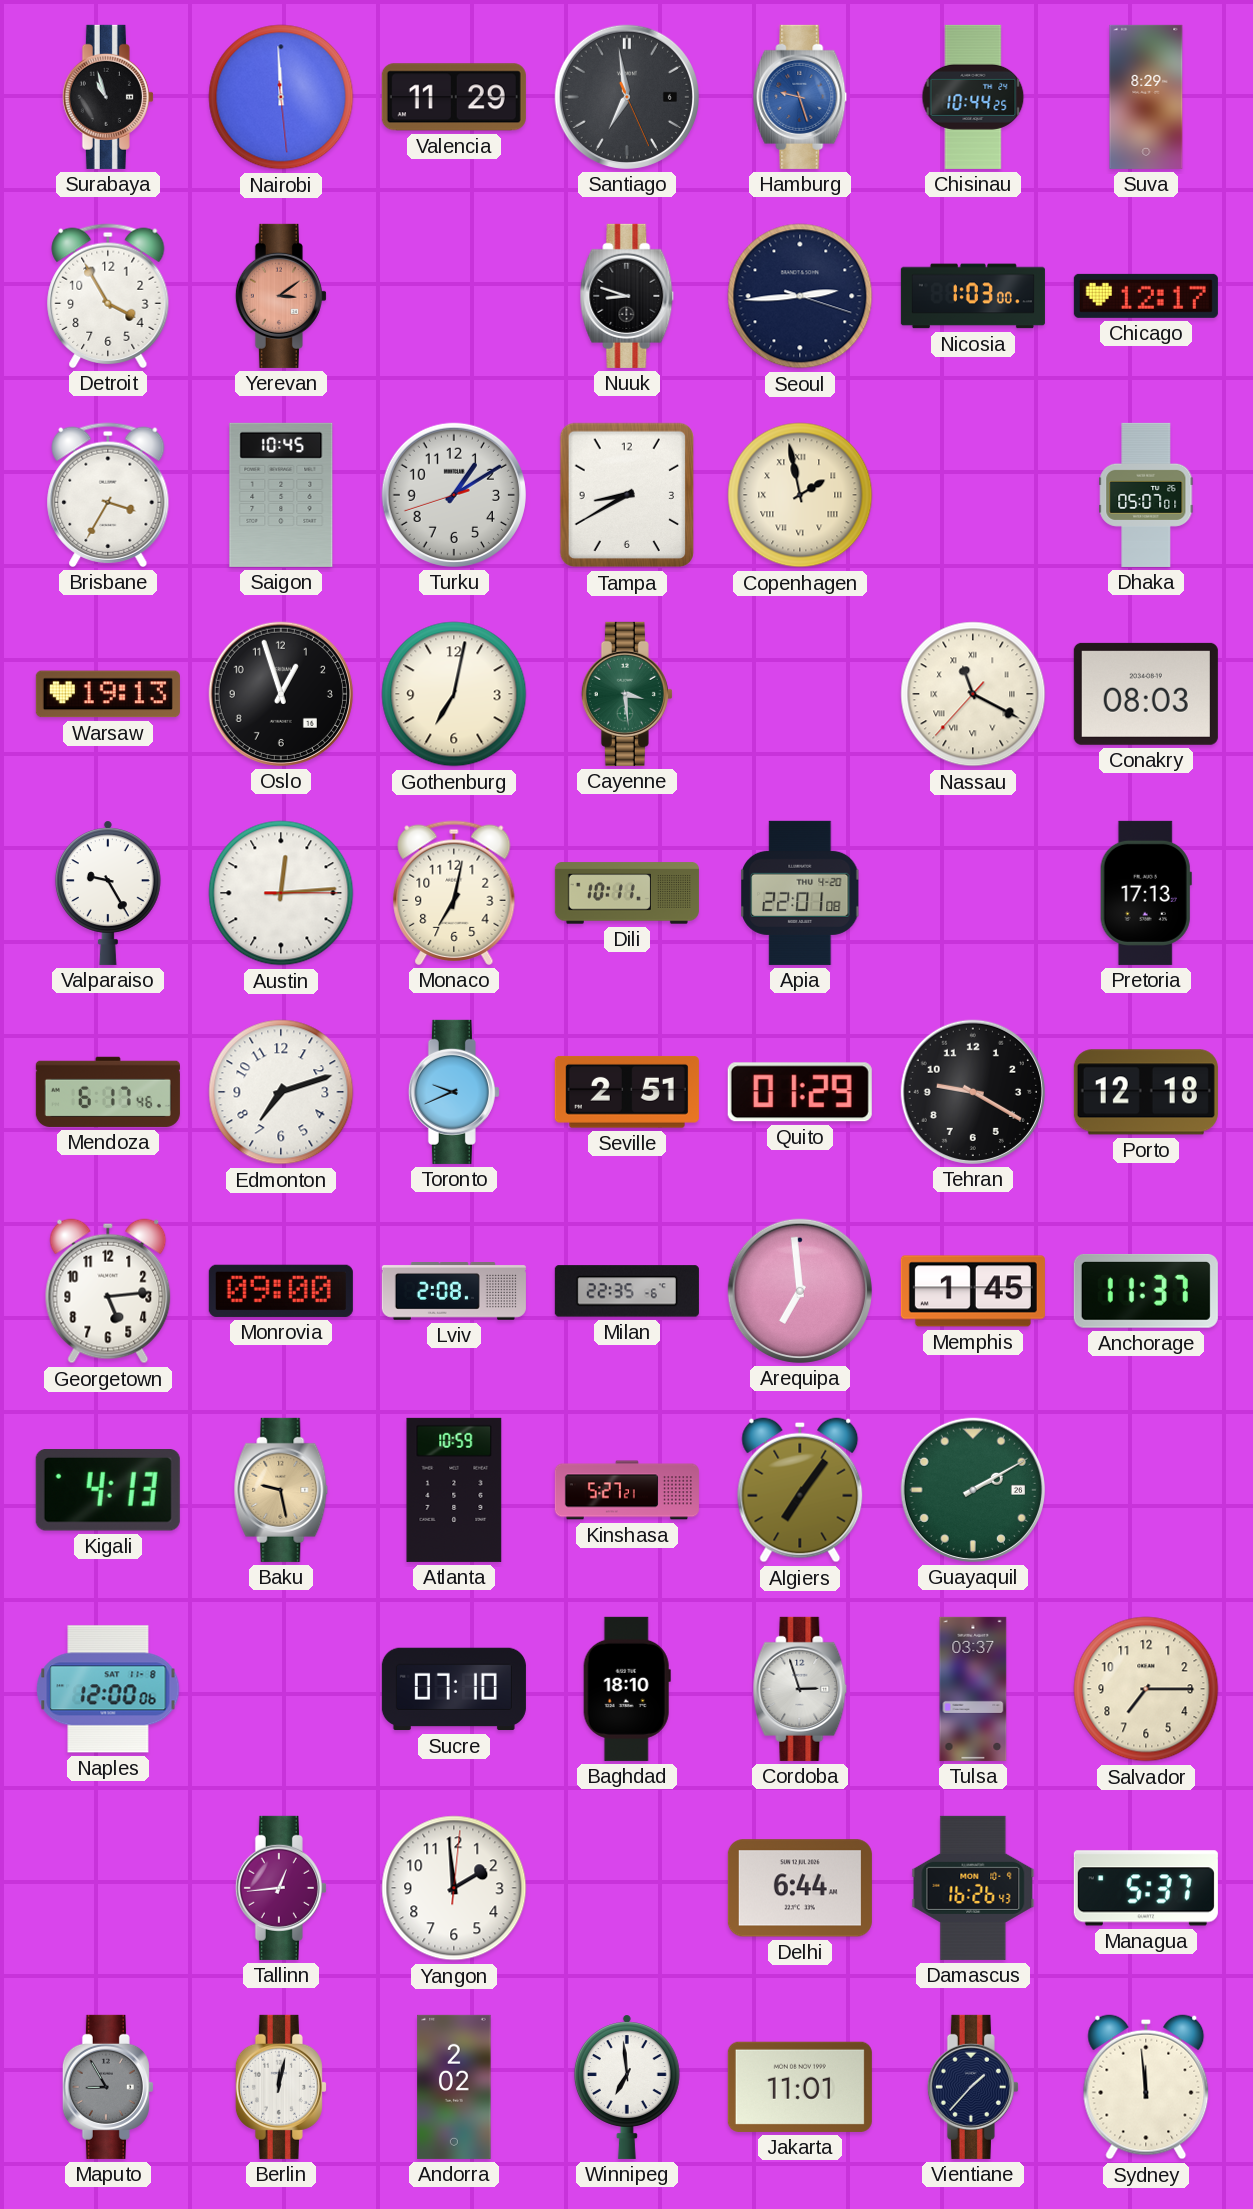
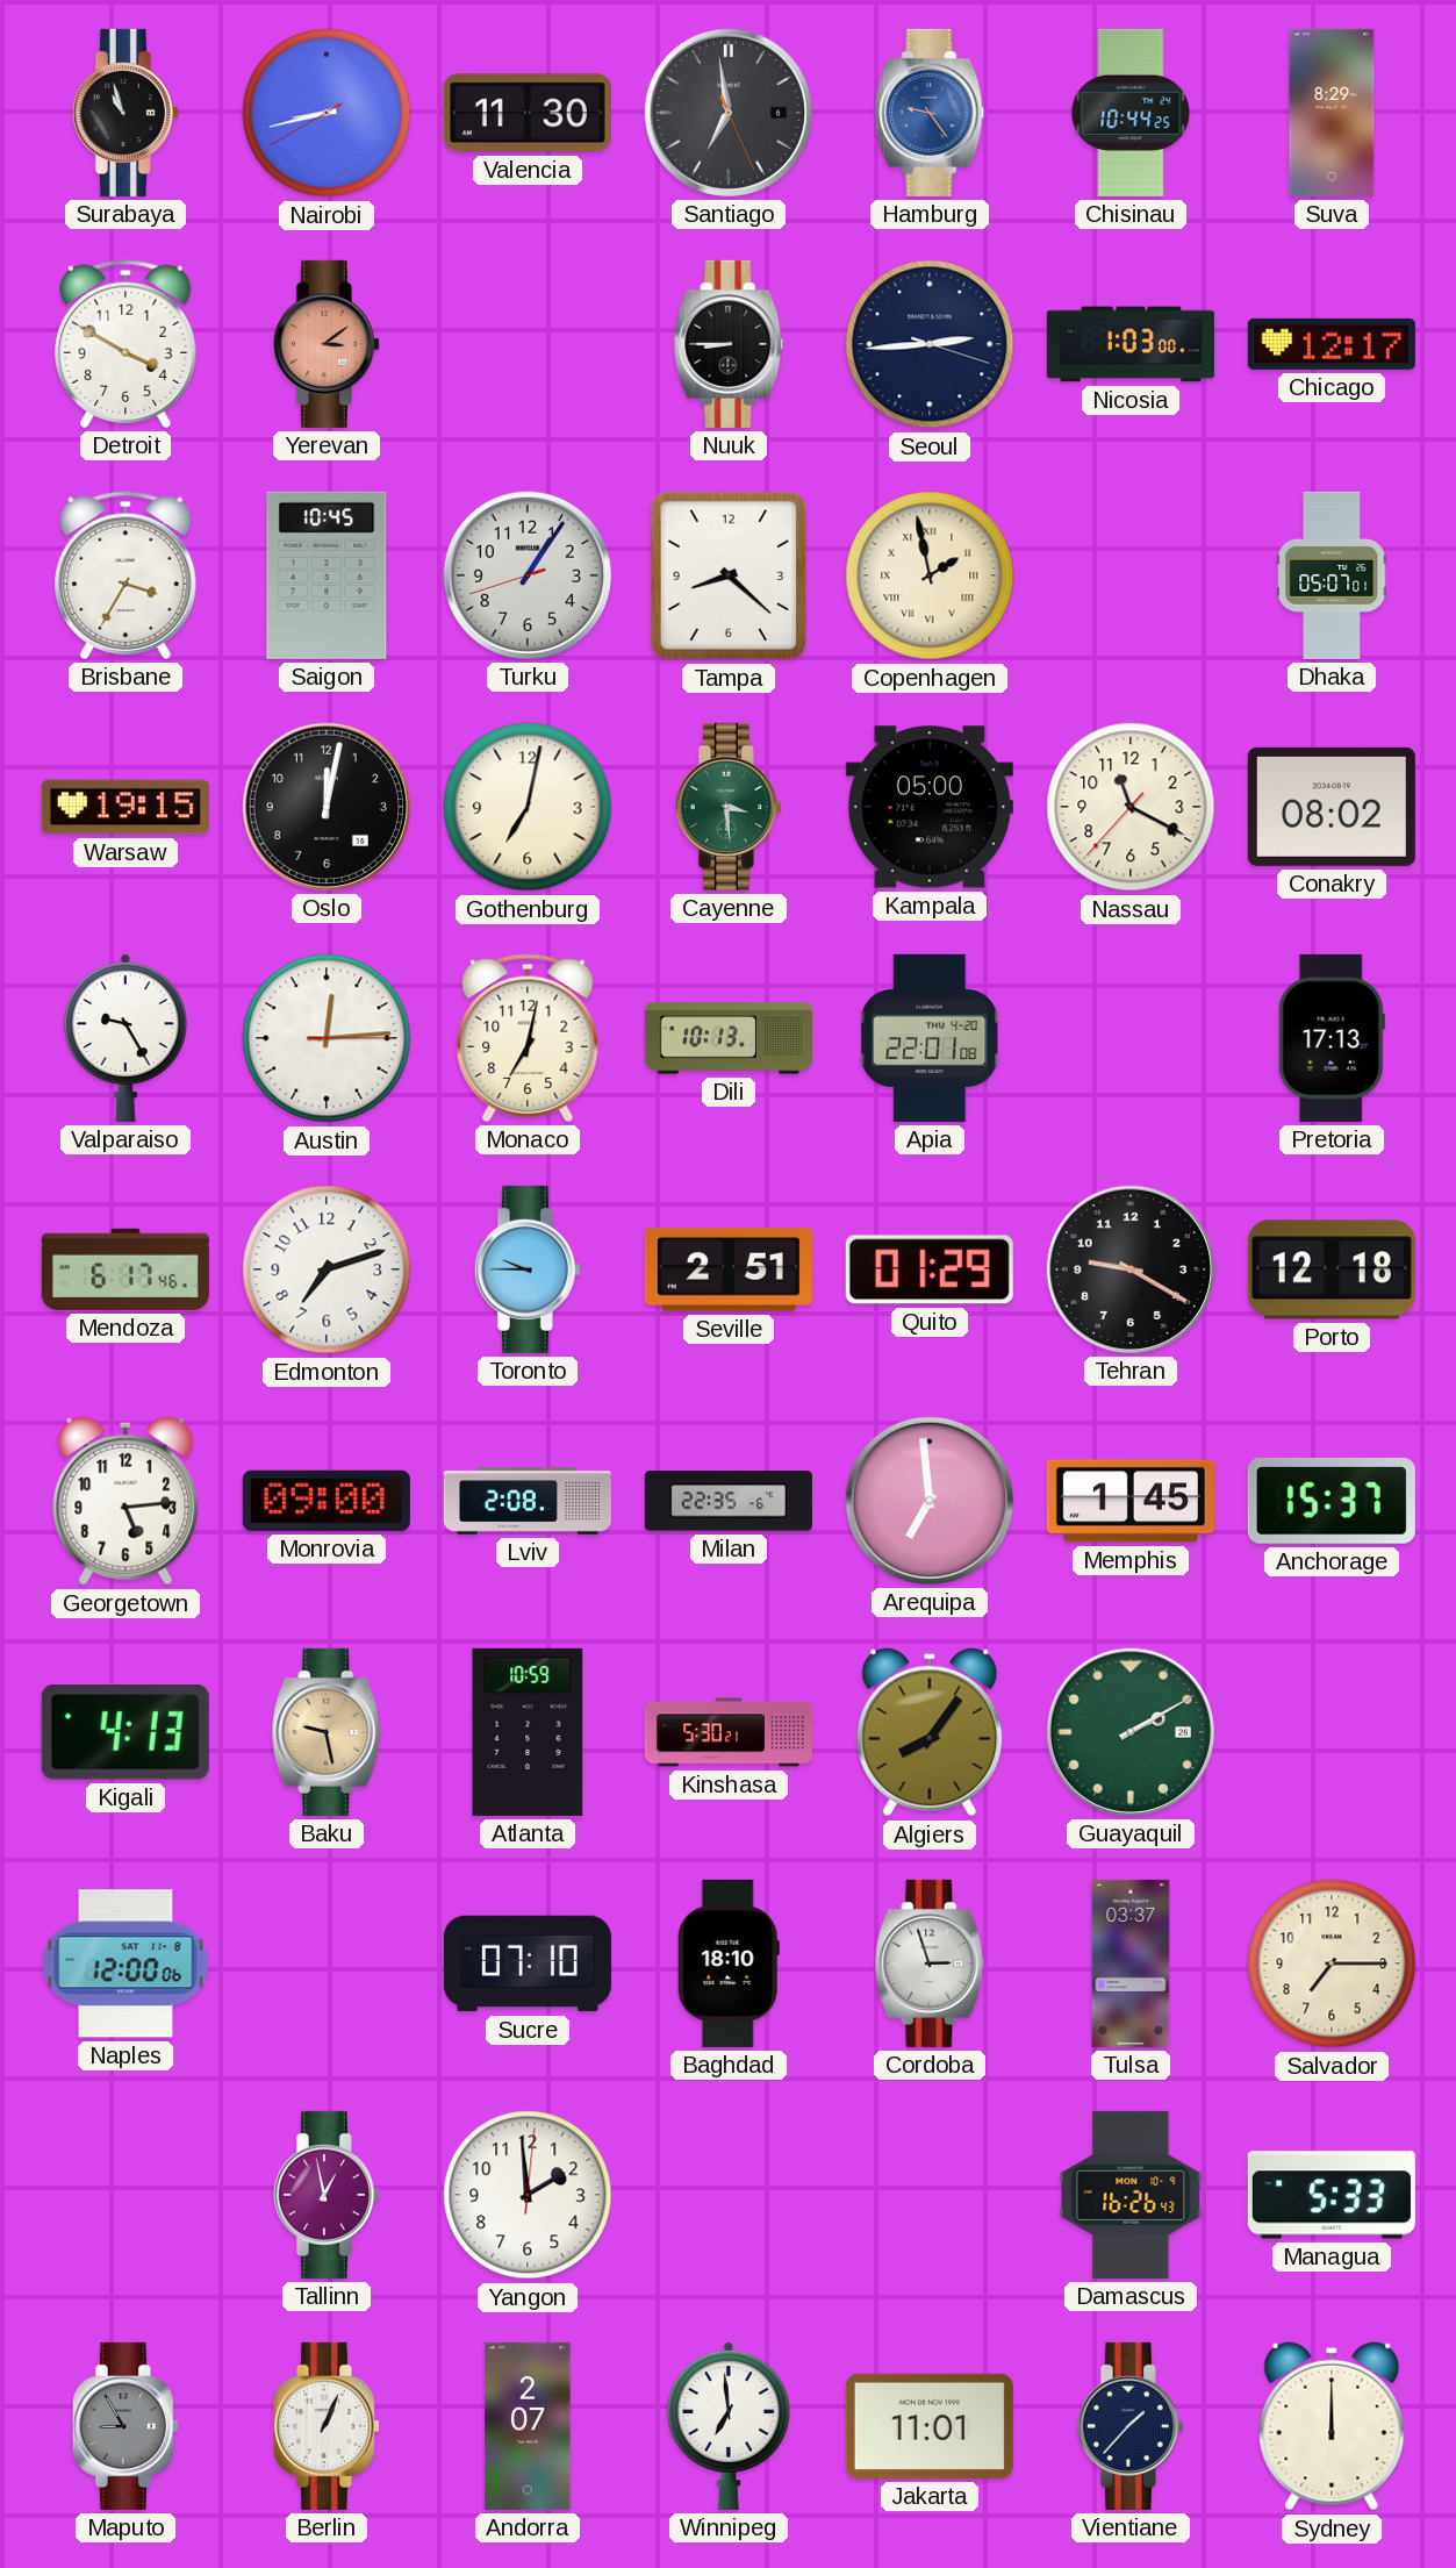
Nairobi: 11:59 -> 8:42 (327, 113)
Valencia: 11:29 -> 11:30 (528, 113)
Hamburg: 9:27 -> 9:24 (930, 113)
Detroit: 3:55 -> 3:50 (125, 344)
Nuuk: 8:48 -> 8:45 (729, 344)
Turku: 1:09 -> 1:05 (528, 575)
Tampa: 8:40 -> 8:22 (727, 575)
Warsaw: 19:13 -> 19:15 (125, 807)
Oslo: 12:57 -> 12:02 (327, 807)
Kampala: none -> 05:00 (930, 807)
Nassau numerals: Roman -> Arabic (1131, 807)
Conakry: 08:03 -> 08:02 (1332, 807)
Dili: 10:11 -> 10:13 (729, 1038)
Toronto: 9:41 -> 9:45 (528, 1269)
Anchorage: 11:37 -> 15:37 (1332, 1501)
Kinshasa: 5:27 -> 5:30 (729, 1732)
Algiers: 7:06 -> 8:06 (930, 1732)
Tallinn: 12:44 -> 12:58 (327, 2195)
Delhi: 6:44 -> none (800, 1888)
Managua: 5:37 -> 5:33 (1332, 2195)
Berlin: 12:02 -> 1:04 (327, 2426)
Andorra: 2:02 -> 2:07 (528, 2426)
Sydney: 11:59 -> 12:00 (1332, 2426)
